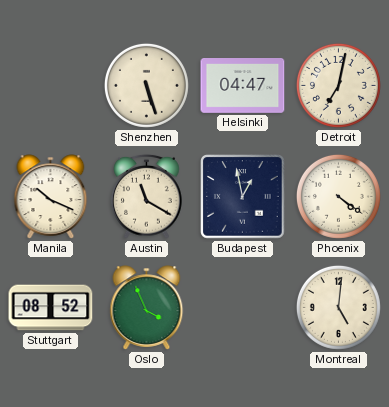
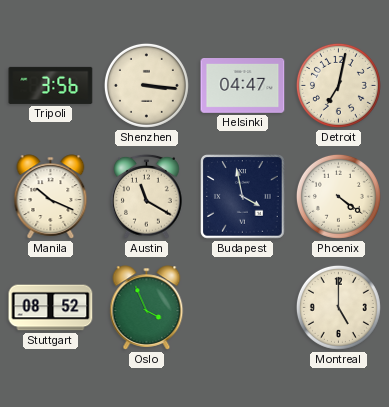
Tripoli: none -> 3:56 (51, 85)
Shenzhen: 5:27 -> 3:16 (146, 85)
Budapest: 12:58 -> 3:58 (243, 197)
Montreal: 5:01 -> 5:00 (338, 307)
